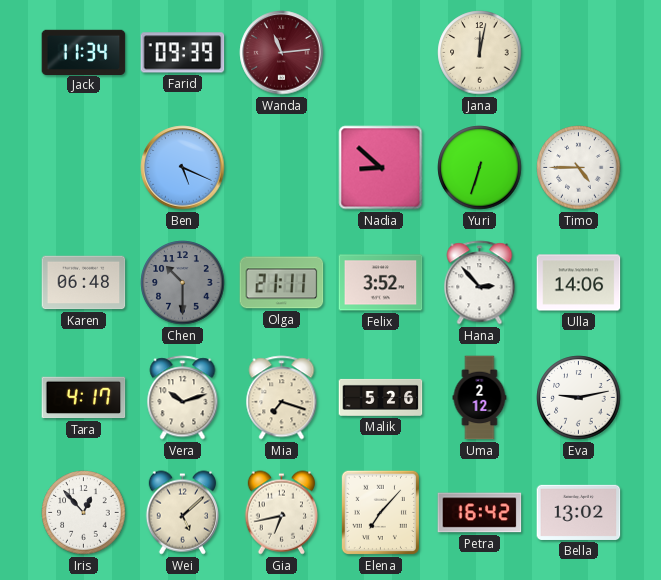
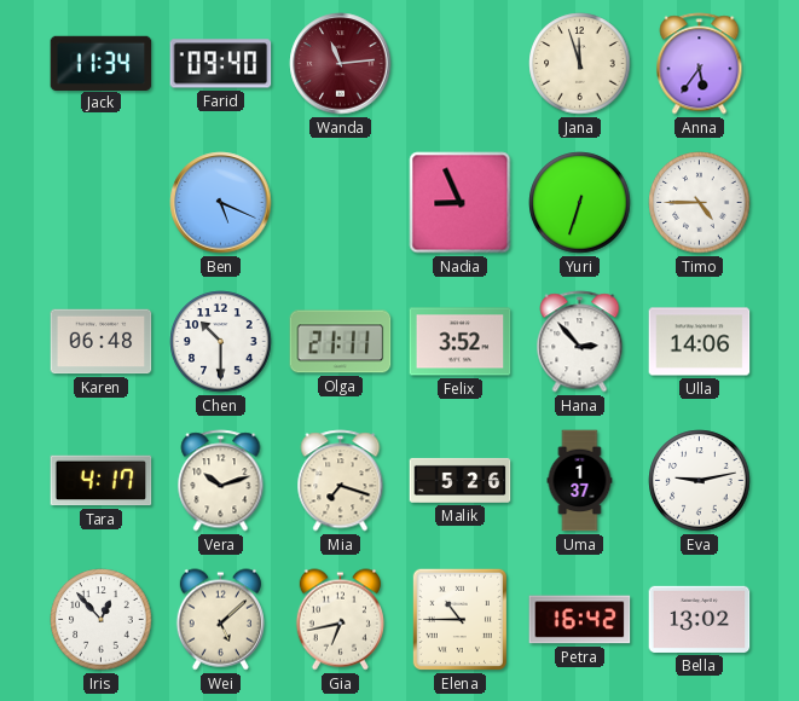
Farid: 09:39 -> 09:40 (221, 64)
Jana: 12:02 -> 11:57 (580, 64)
Anna: none -> 5:36 (700, 64)
Nadia: 8:52 -> 8:56 (461, 203)
Chen dial: grey -> white (221, 342)
Uma: 2:12 -> 1:37 (580, 481)
Elena: 7:07 -> 10:45 (459, 619)
